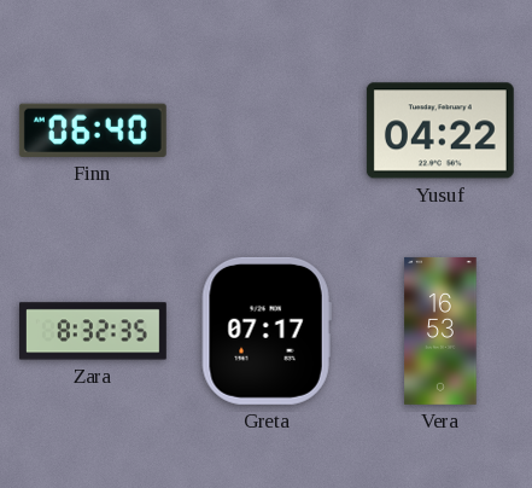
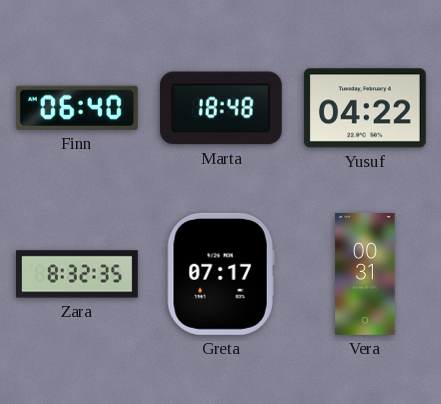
Marta: none -> 18:48 (221, 108)
Vera: 16:53 -> 00:31 (365, 274)
